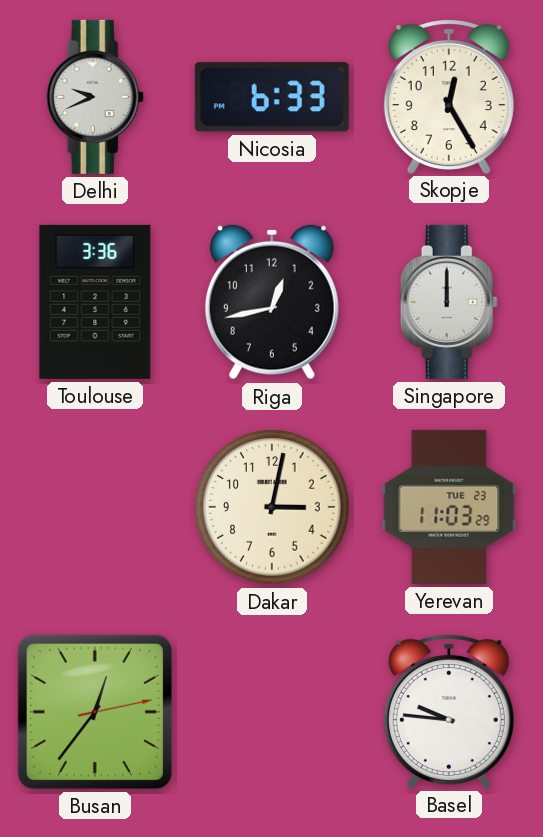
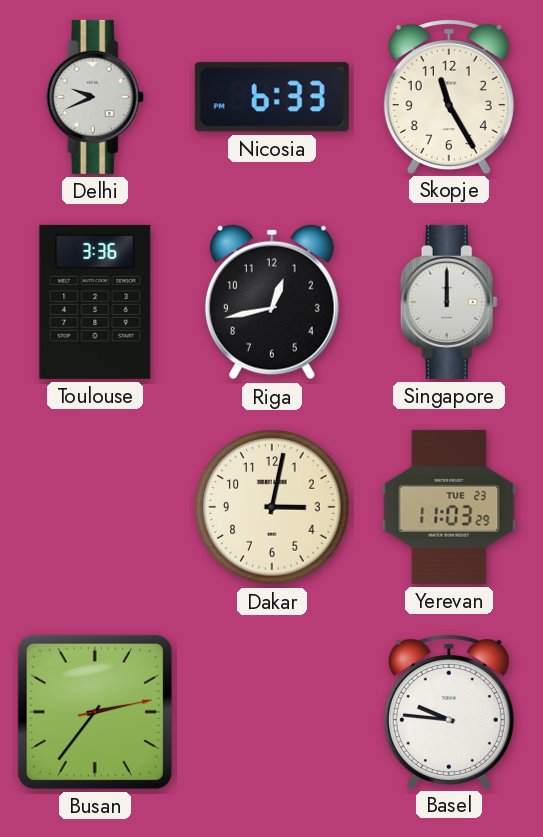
Skopje: 12:25 -> 11:25 (449, 96)
Busan: 12:36 -> 2:36 (95, 712)
